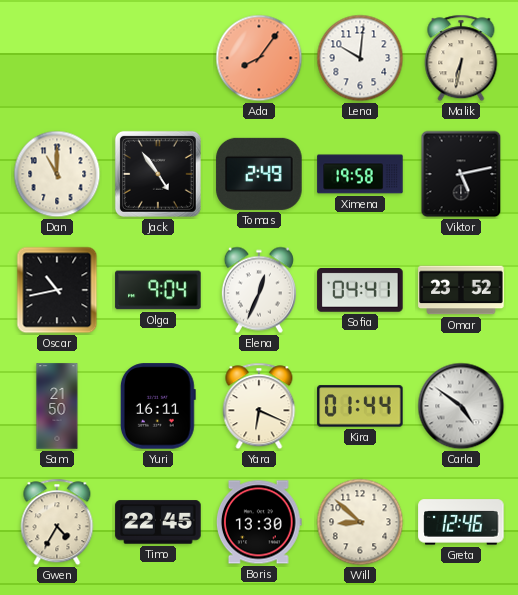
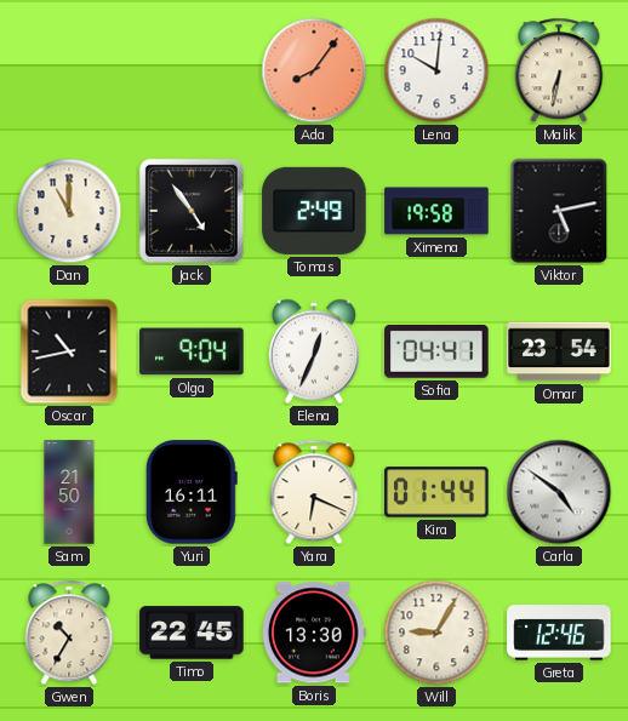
Omar: 23:52 -> 23:54 (559, 351)
Gwen: 4:35 -> 10:35 (69, 633)
Will: 8:52 -> 9:05 (436, 633)
